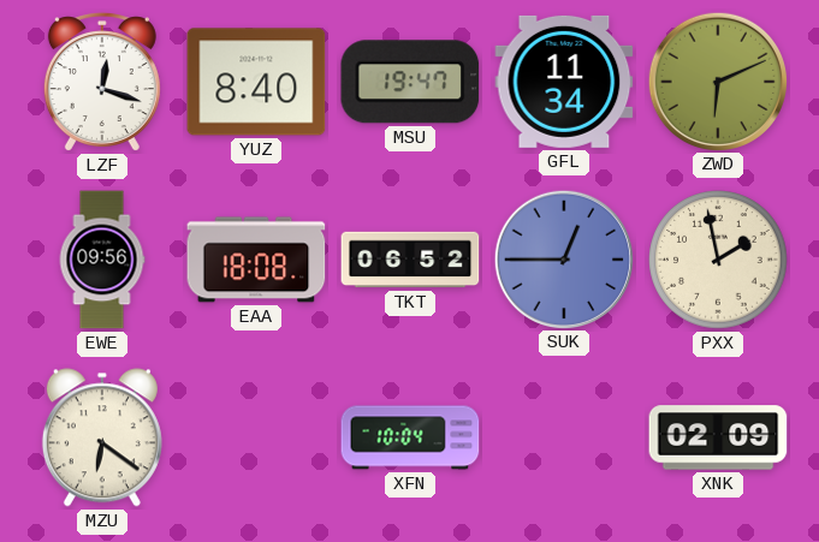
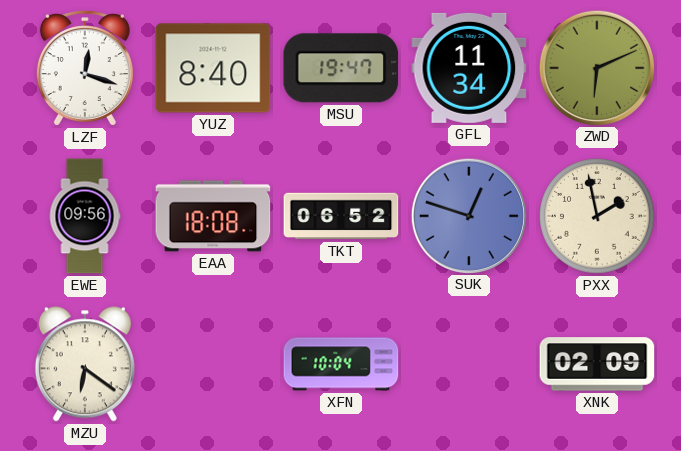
SUK: 12:45 -> 12:48 (468, 215)
